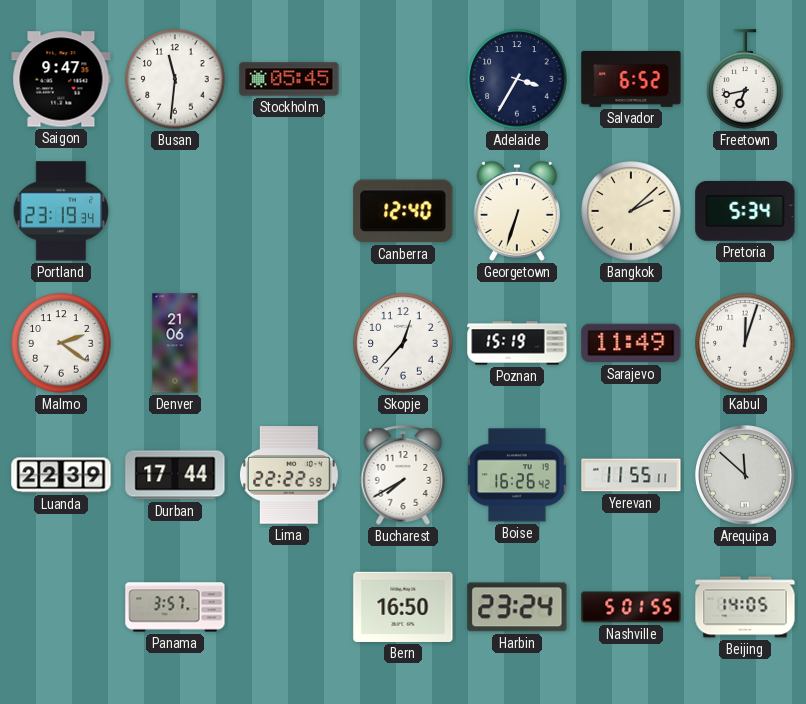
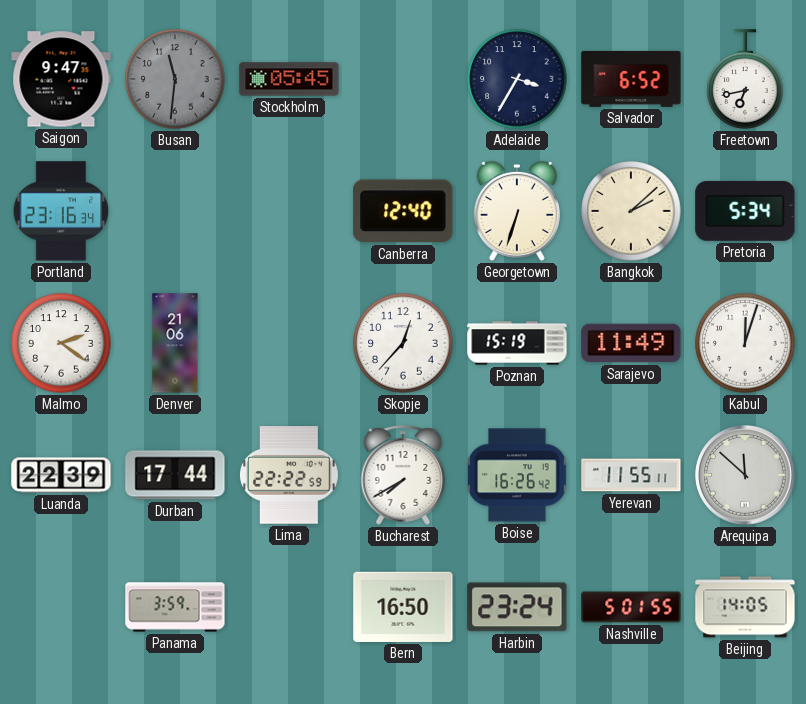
Busan dial: white -> grey (175, 79)
Portland: 23:19 -> 23:16 (61, 211)
Panama: 3:57 -> 3:59 (175, 607)
